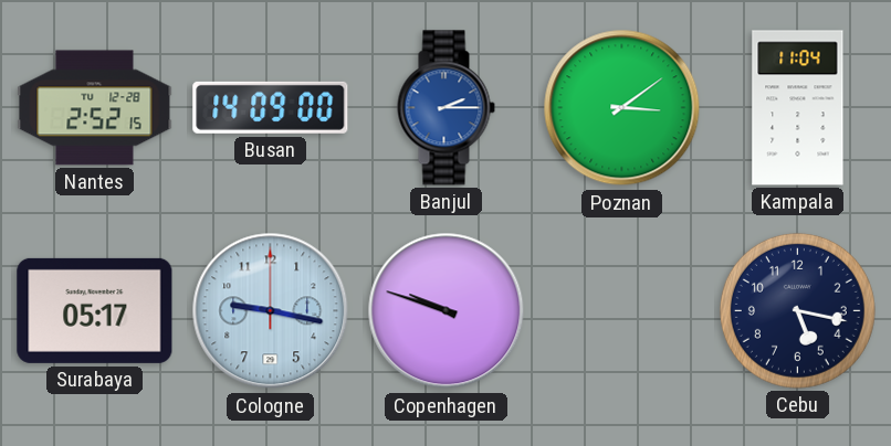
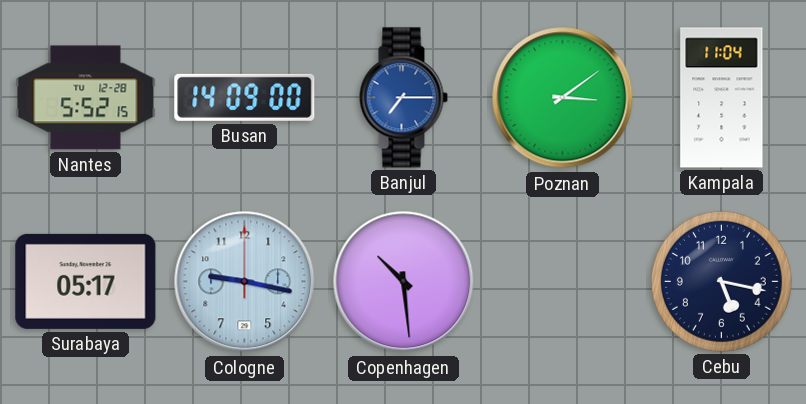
Nantes: 2:52 -> 5:52 (86, 98)
Banjul: 2:15 -> 7:15 (403, 98)
Copenhagen: 9:48 -> 10:29 (404, 282)
